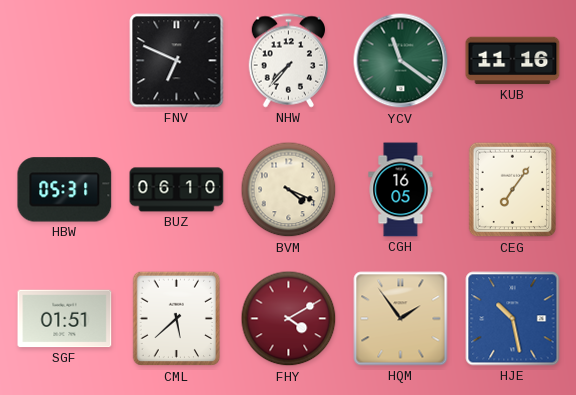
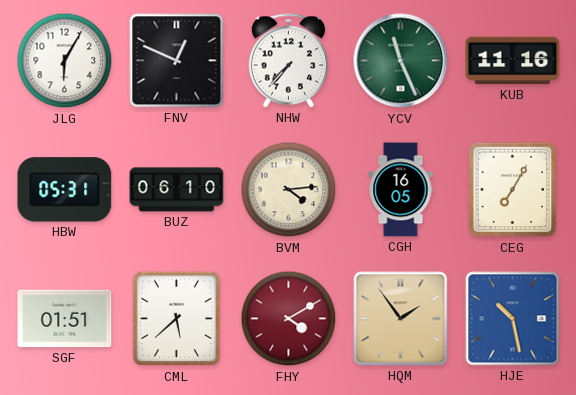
JLG: none -> 6:05 (65, 61)
FNV: 6:49 -> 12:49 (177, 61)
YCV: 11:21 -> 11:26 (401, 61)
BVM: 4:19 -> 4:14 (289, 190)
CEG: 7:06 -> 7:05 (513, 190)
